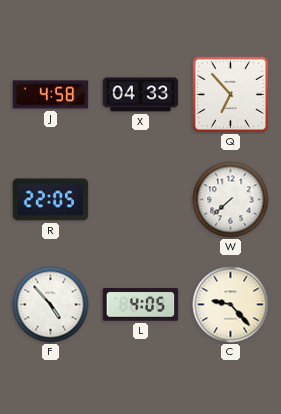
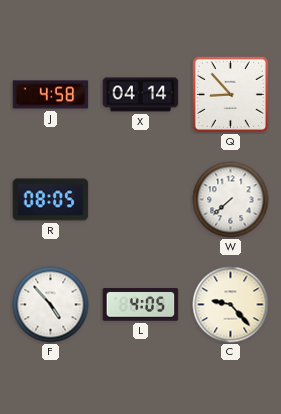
X: 04:33 -> 04:14 (141, 95)
Q: 6:53 -> 8:53 (230, 94)
R: 22:05 -> 08:05 (51, 200)
